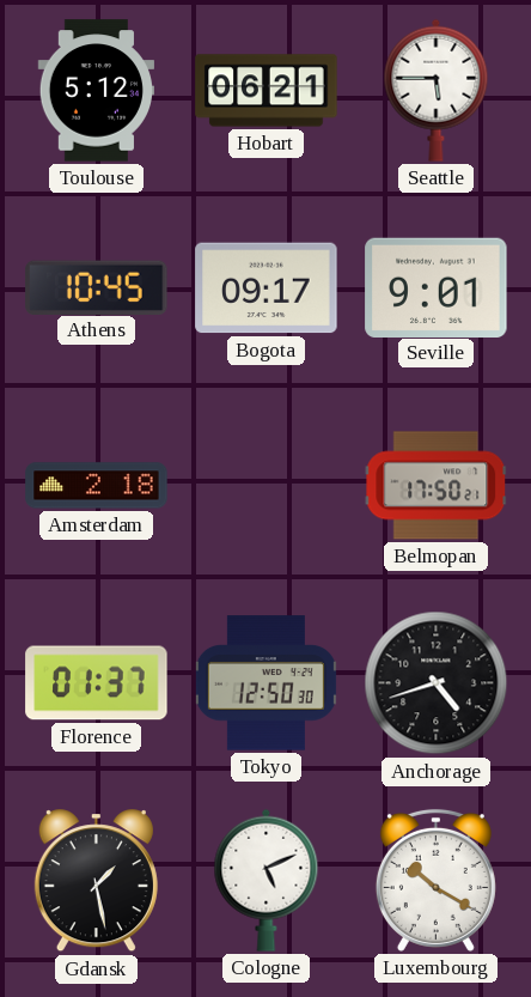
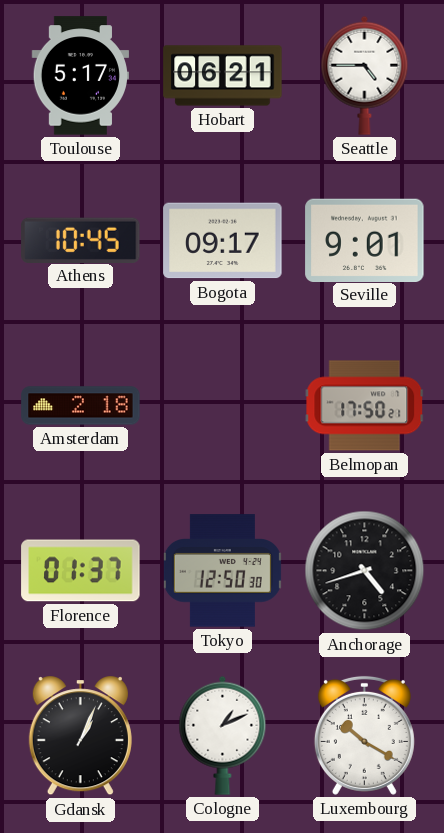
Toulouse: 5:12 -> 5:17 (80, 76)
Seattle: 5:45 -> 4:45 (365, 75)
Gdansk: 1:28 -> 1:04 (80, 736)
Cologne: 5:11 -> 1:11 (223, 735)
